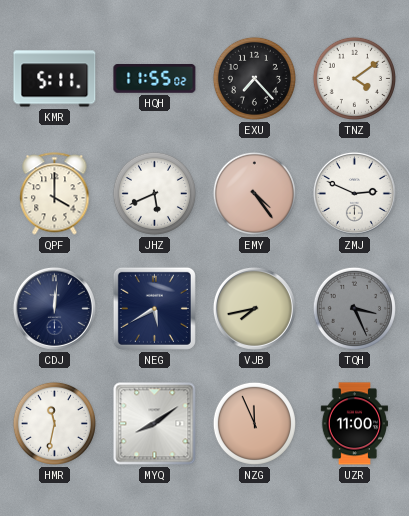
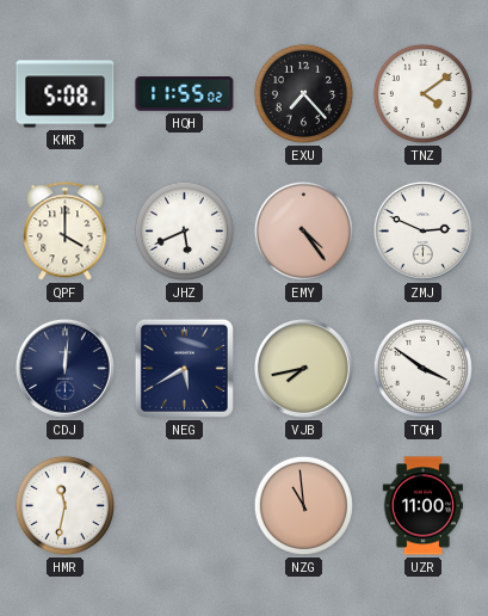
KMR: 5:11 -> 5:08 (66, 94)
TQH: 3:26 -> 3:51 (422, 368)
TQH dial: grey -> white (422, 368)
MYQ: 8:09 -> none (155, 424)
NZG: 11:56 -> 10:59 (303, 505)
